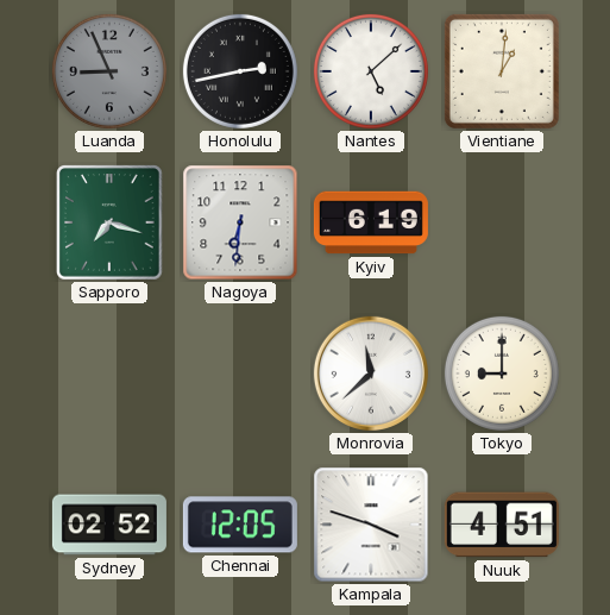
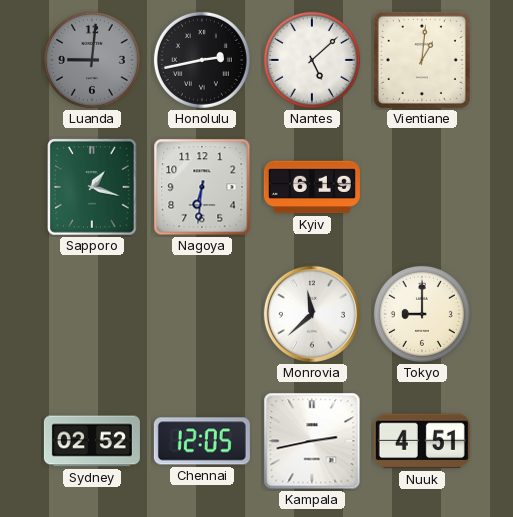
Luanda: 8:56 -> 9:01 (92, 60)
Sapporo: 7:18 -> 1:18 (93, 187)
Kampala: 3:48 -> 2:43 (312, 441)
